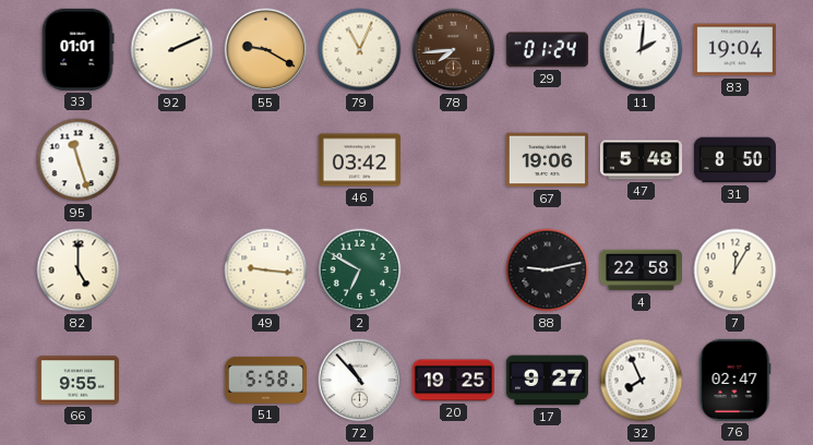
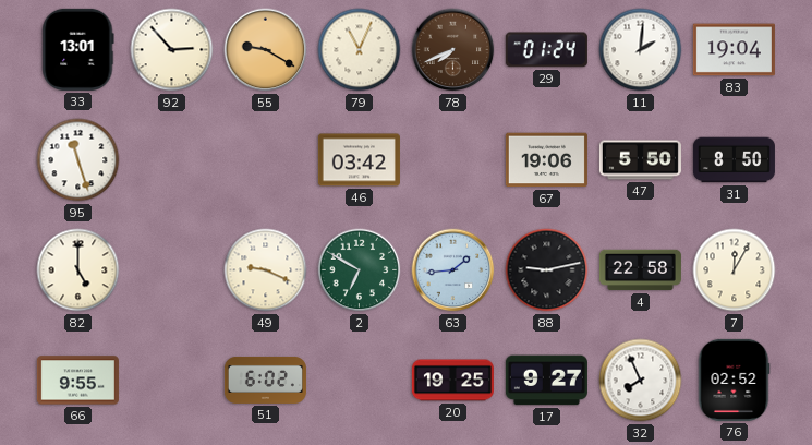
33: 01:01 -> 13:01 (78, 49)
92: 2:11 -> 2:53 (172, 50)
78: 7:44 -> 7:41 (453, 50)
47: 5:48 -> 5:50 (640, 160)
49: 9:16 -> 9:19 (266, 270)
63: none -> 1:44 (453, 270)
51: 5:58 -> 6:02 (265, 380)
72: 10:53 -> none (360, 381)
76: 02:47 -> 02:52 (734, 380)
